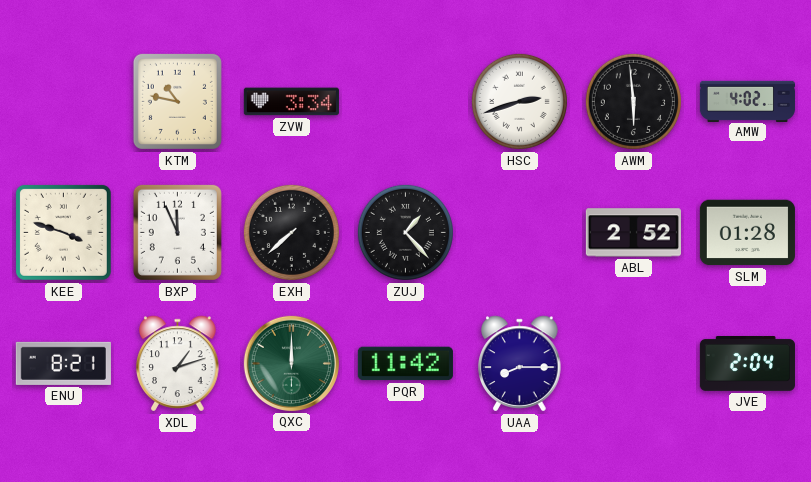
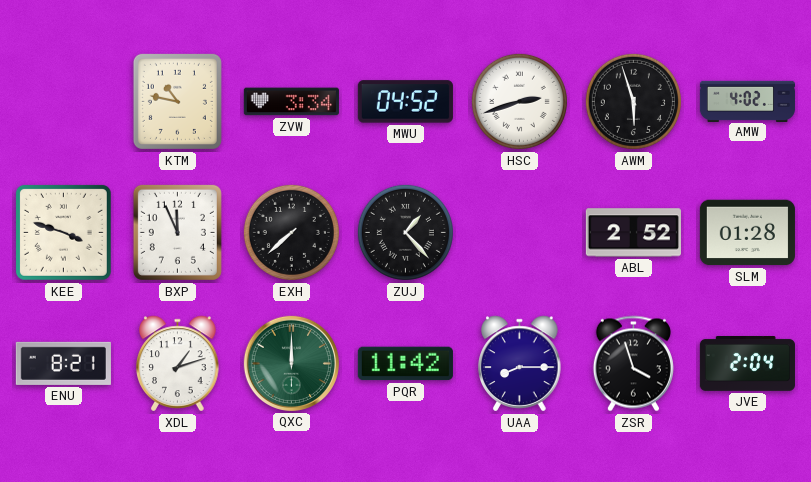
MWU: none -> 04:52 (405, 102)
AWM: 5:59 -> 5:57 (633, 101)
ZSR: none -> 3:57 (633, 364)
